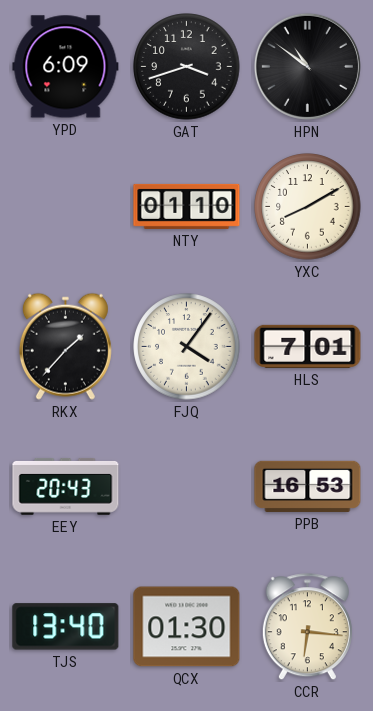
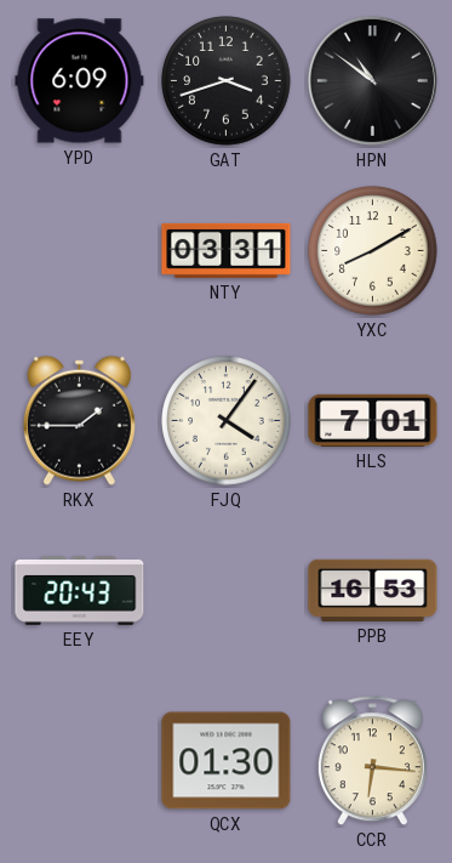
NTY: 01:10 -> 03:31 (227, 250)
RKX: 1:37 -> 1:45 (79, 420)
TJS: 13:40 -> none (66, 627)
